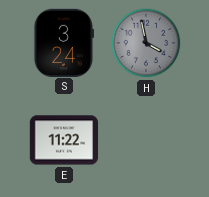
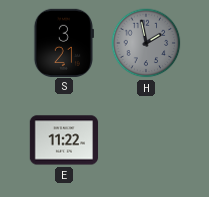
S: 3:24 -> 3:21 (63, 42)
H: 3:58 -> 1:58 (146, 43)
